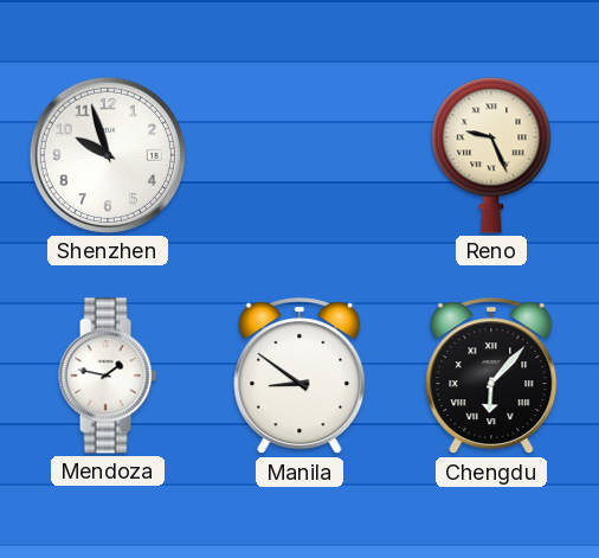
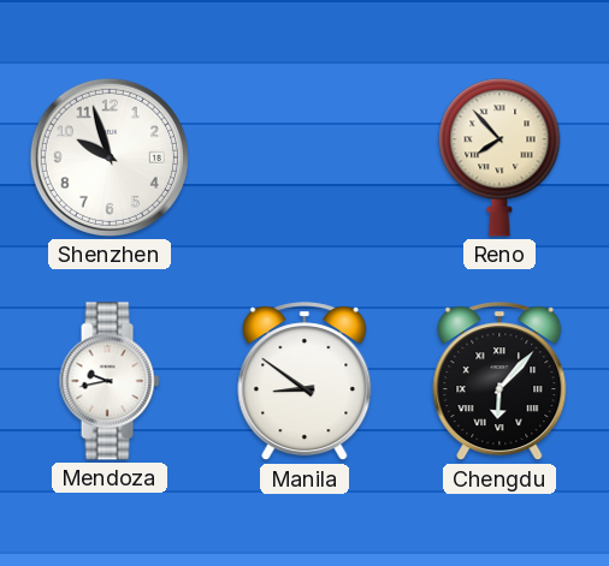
Reno: 9:26 -> 7:53 (499, 157)
Mendoza: 1:47 -> 9:43 (110, 381)
